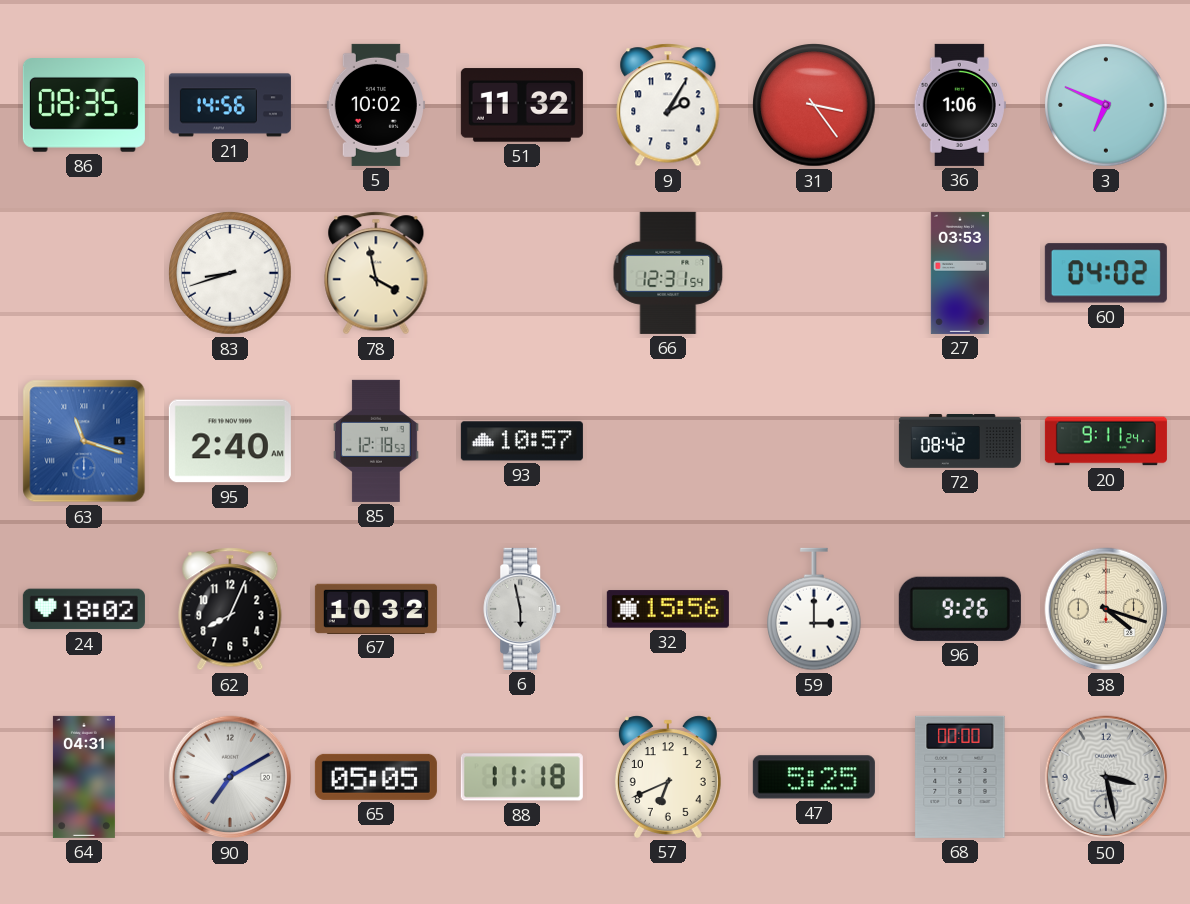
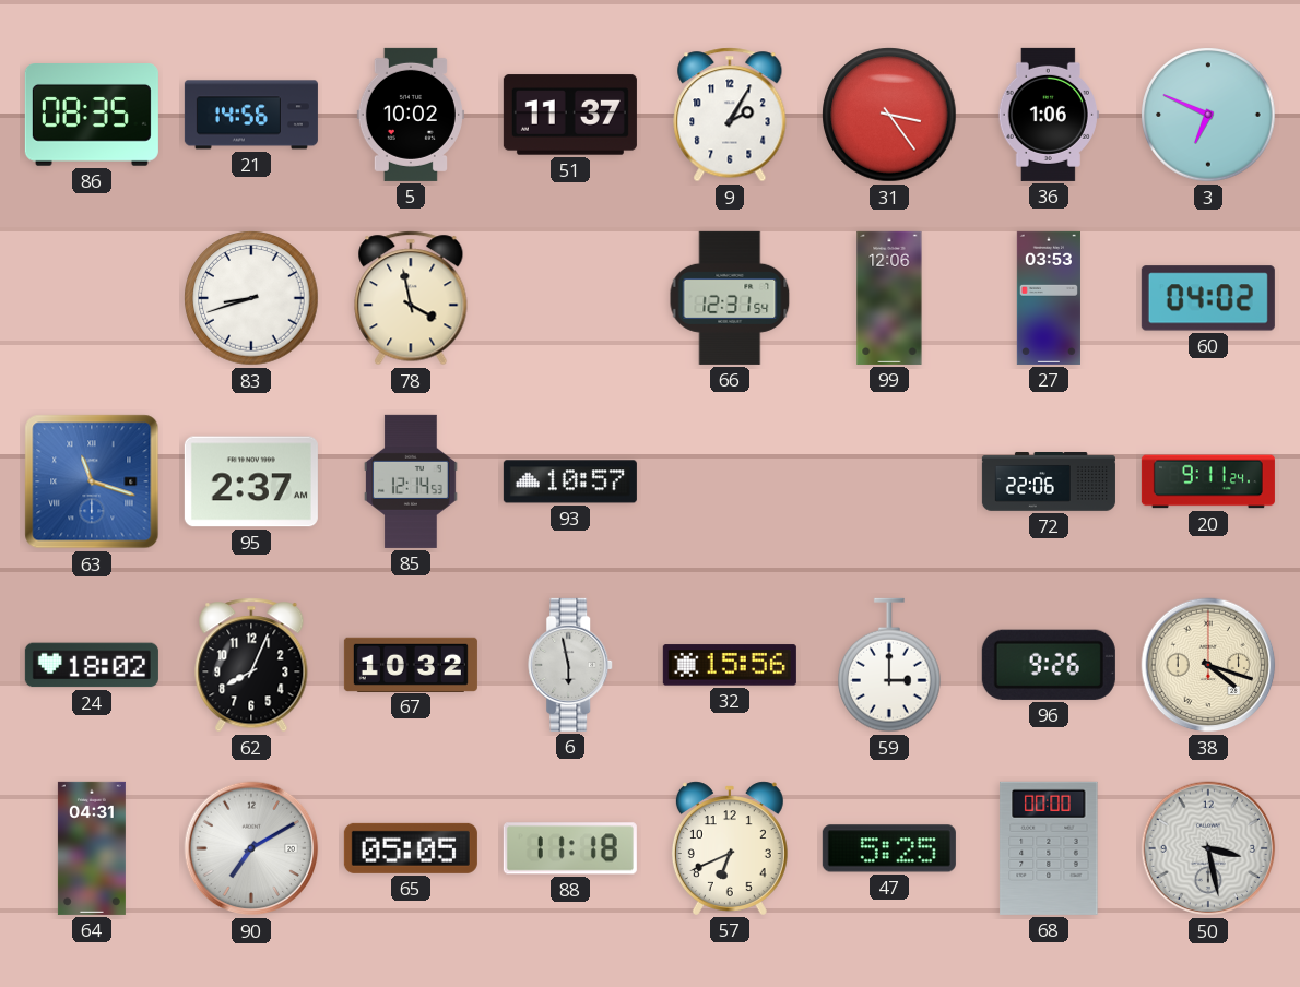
51: 11:32 -> 11:37 (570, 115)
99: none -> 12:06 (889, 298)
95: 2:40 -> 2:37 (251, 481)
85: 12:18 -> 12:14 (411, 481)
72: 08:42 -> 22:06 (1049, 483)
